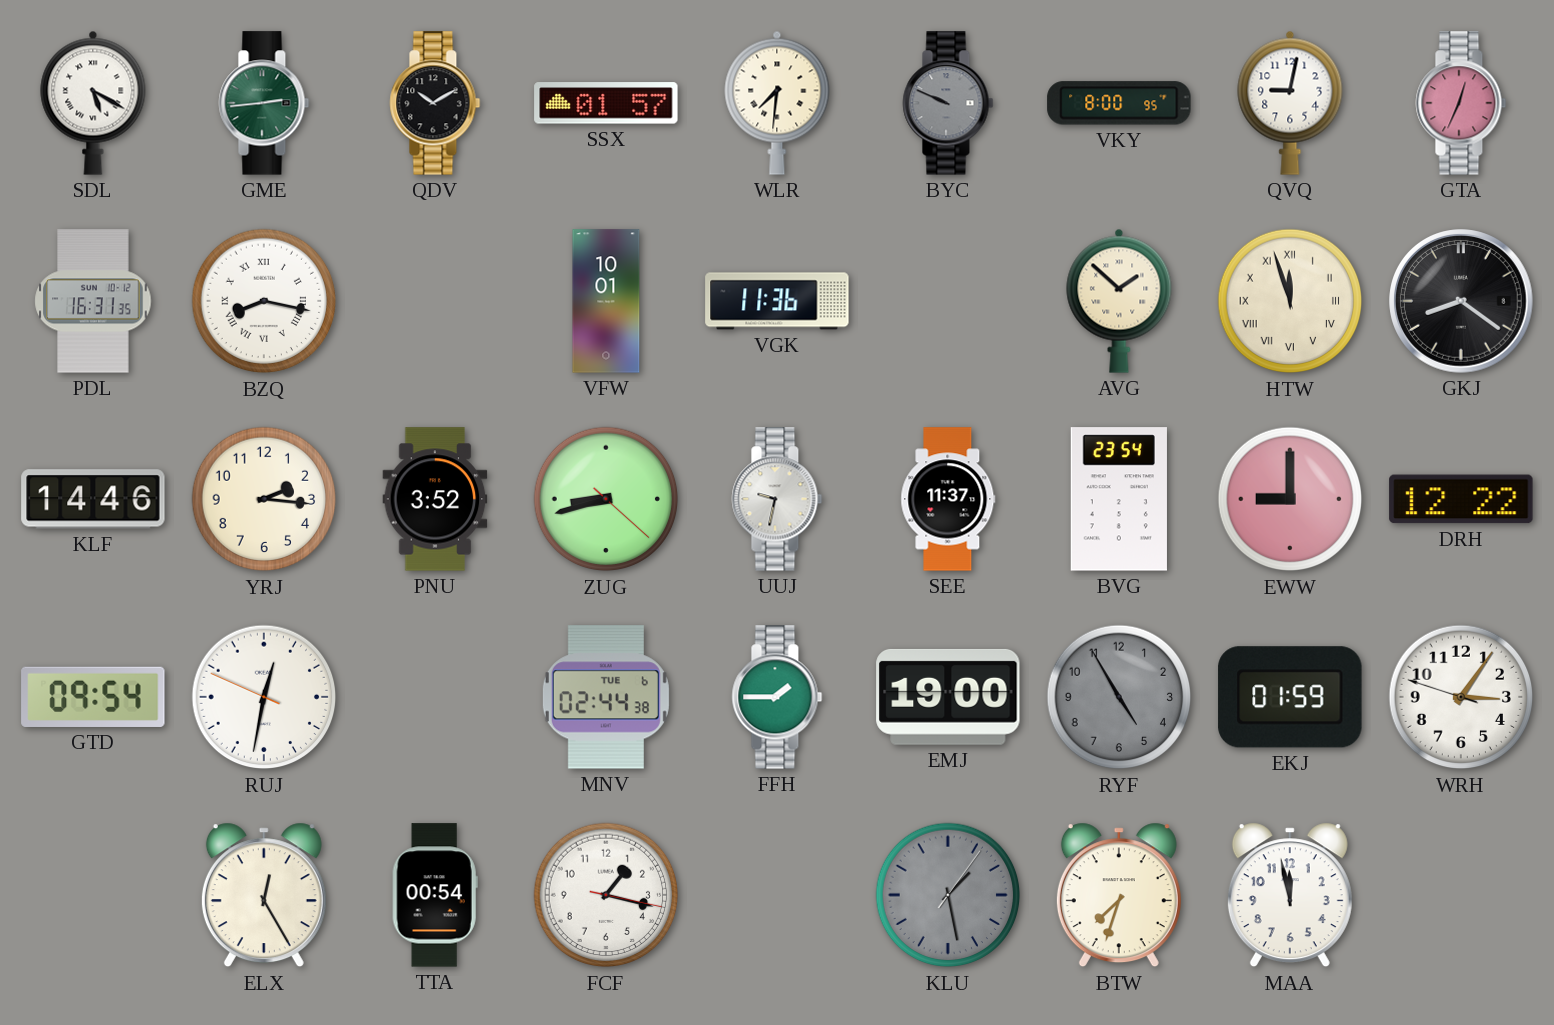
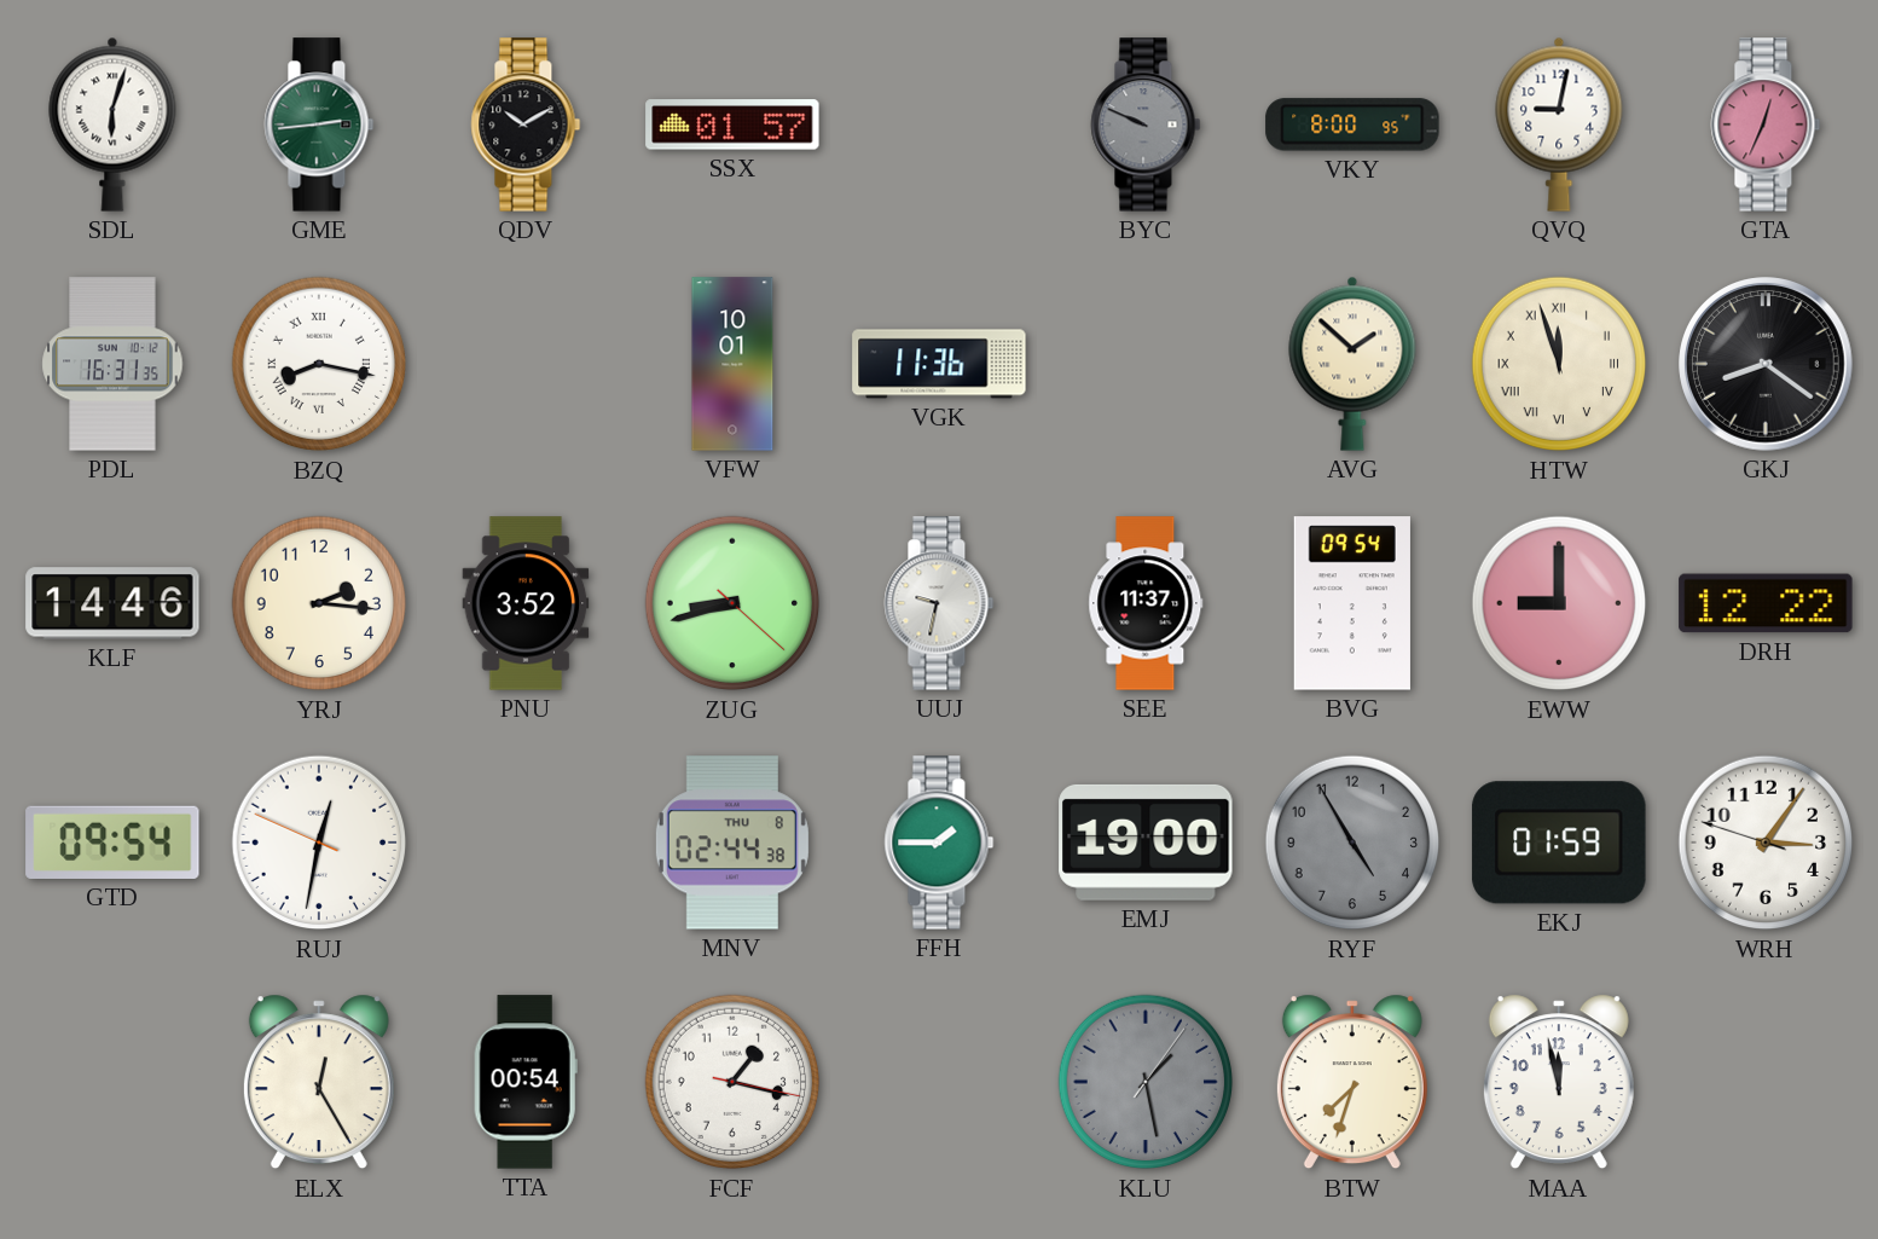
SDL: 5:20 -> 6:03 (112, 125)
WLR: 7:31 -> none (777, 103)
BVG: 23:54 -> 09:54 (1352, 603)
MNV date: TUE 6 -> THU 8 (732, 843)
